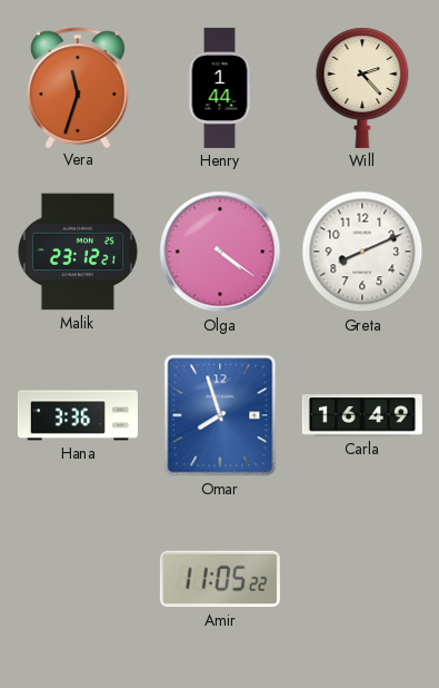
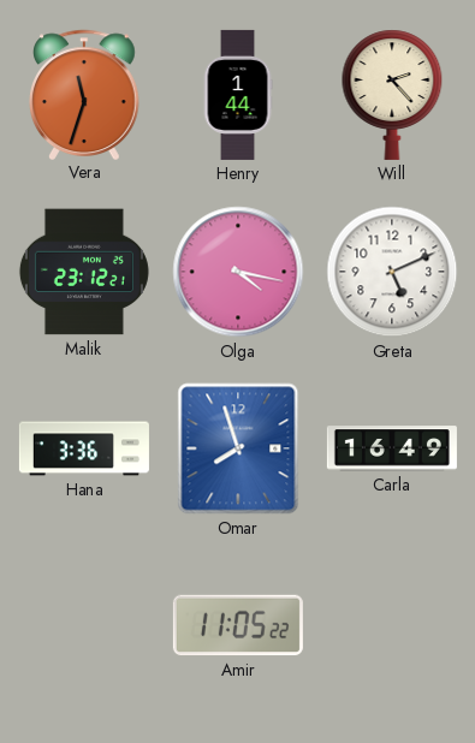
Olga: 4:21 -> 4:17 (238, 272)
Greta: 8:11 -> 5:11 (392, 272)
